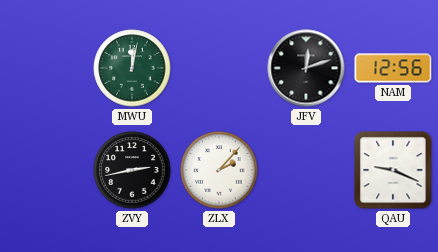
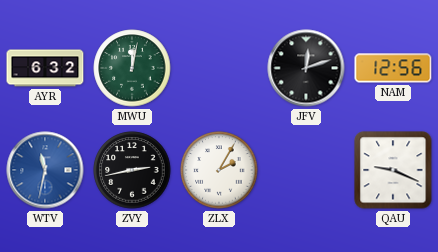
AYR: none -> 6:32 (45, 68)
WTV: none -> 11:32 (45, 170)
ZLX: 2:07 -> 2:05 (219, 170)
